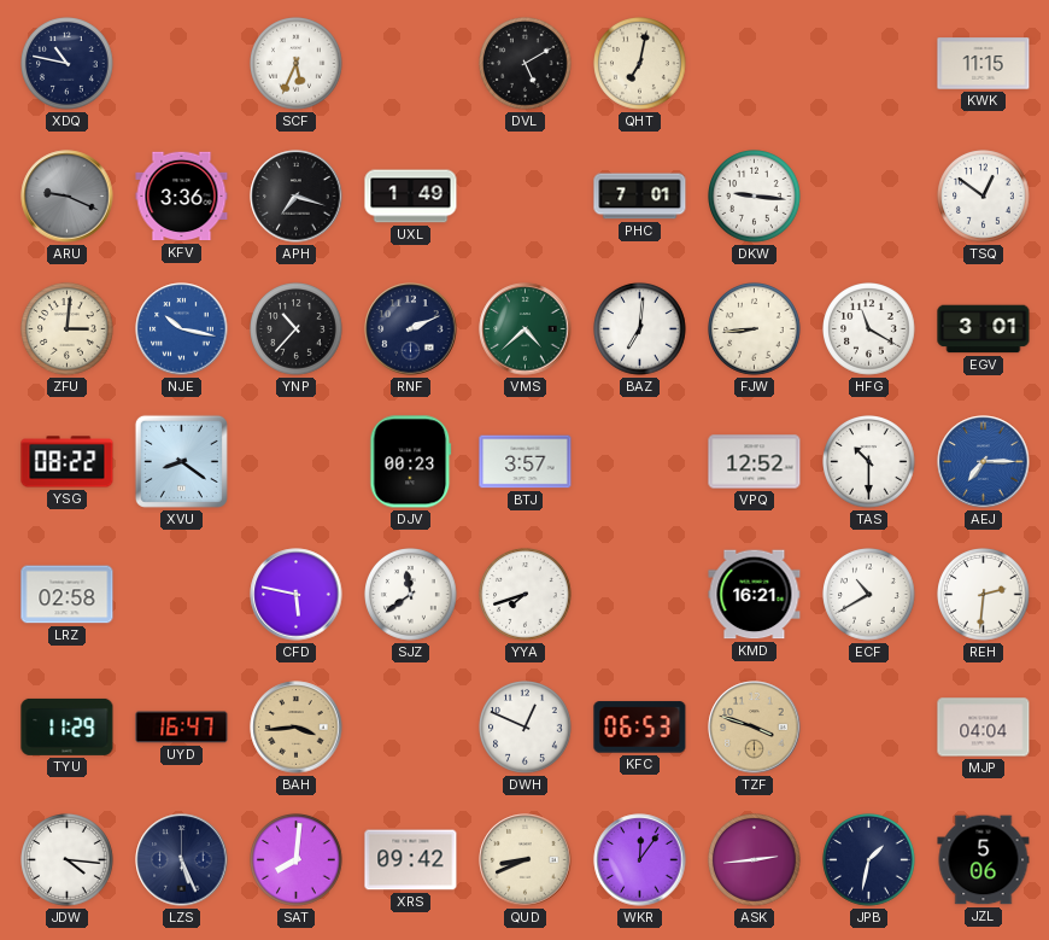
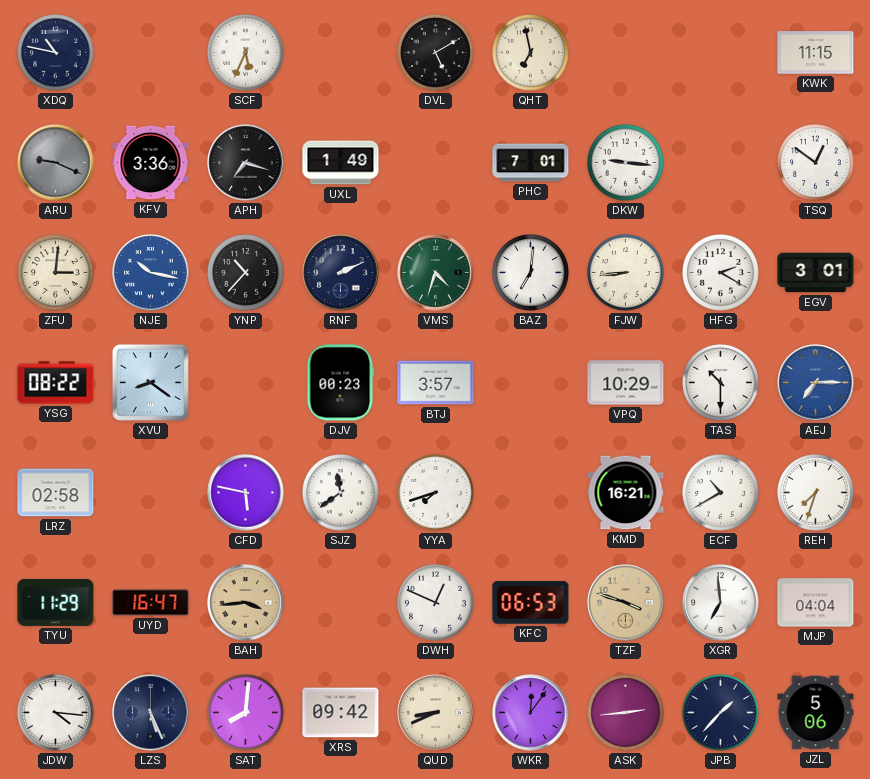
QHT: 7:02 -> 6:58 (531, 53)
VMS: 4:38 -> 4:33 (436, 273)
HFG: 11:20 -> 2:20 (721, 273)
VPQ: 12:52 -> 10:29 (626, 383)
REH: 2:31 -> 7:33 (816, 493)
XGR: none -> 6:59 (721, 603)
JPB: 1:32 -> 1:37 (721, 713)
